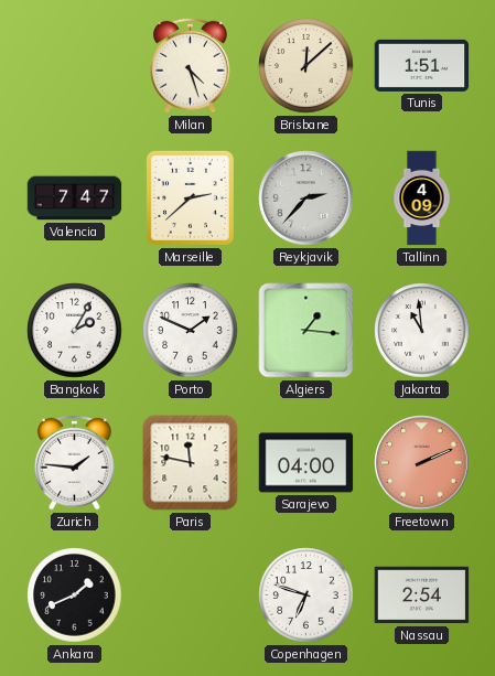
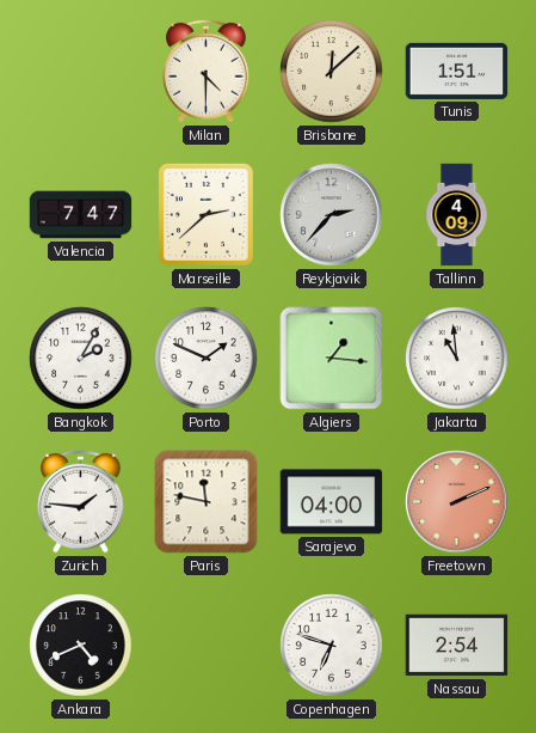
Milan: 4:27 -> 4:30 (207, 71)
Ankara: 1:41 -> 4:41 (81, 646)
